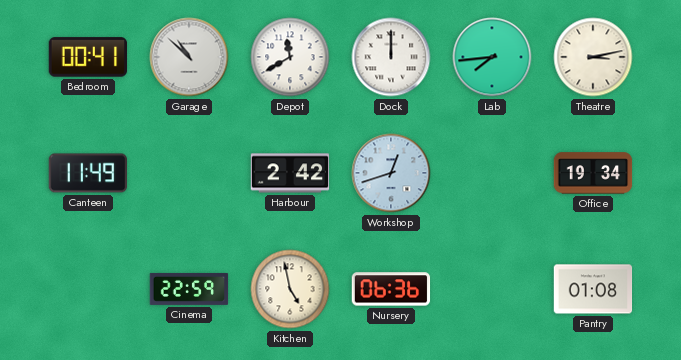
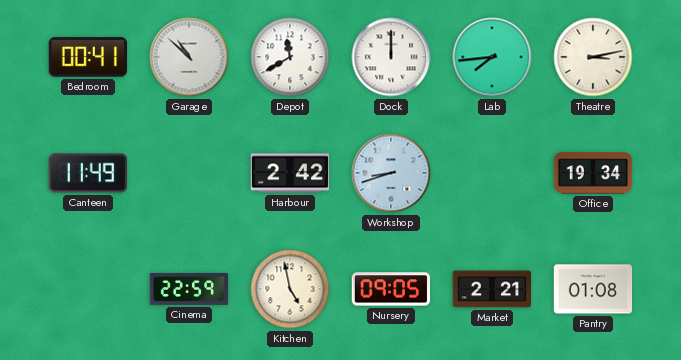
Workshop: 12:42 -> 8:42 (391, 173)
Nursery: 06:36 -> 09:05 (391, 289)
Market: none -> 2:21 (492, 289)
